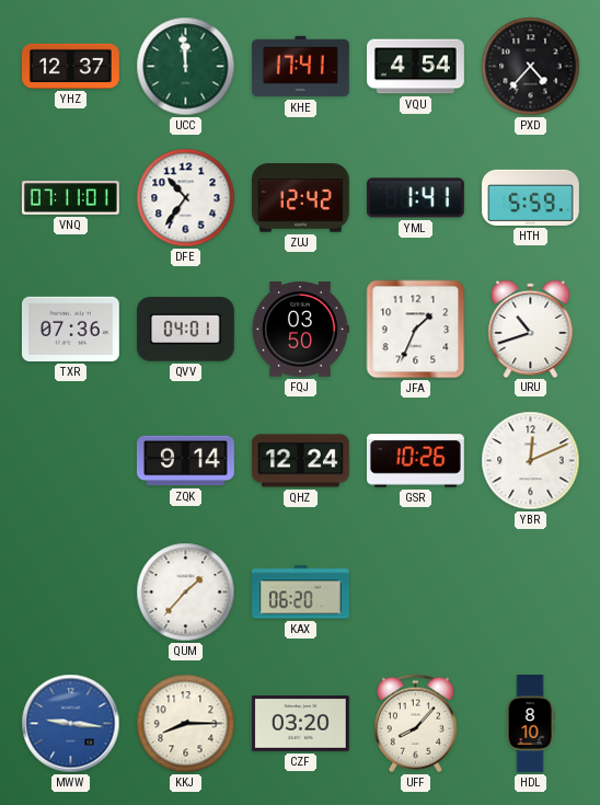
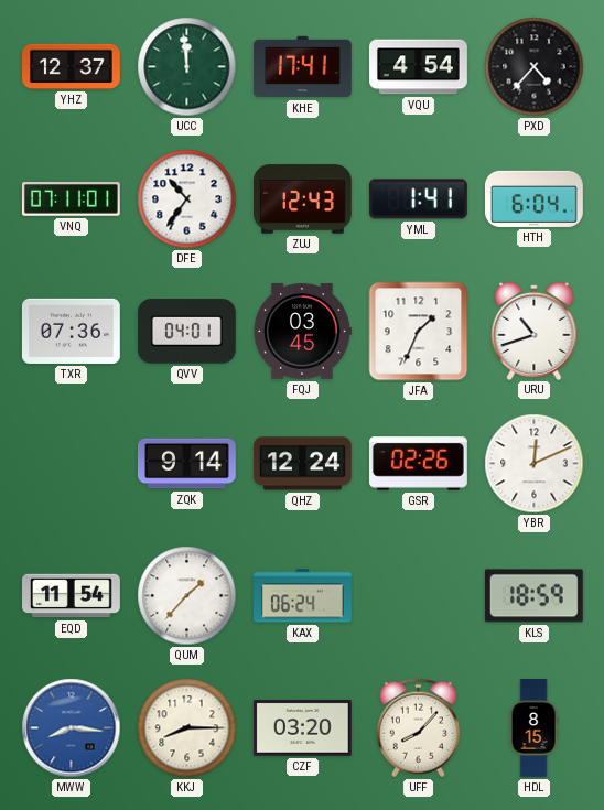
ZUJ: 12:42 -> 12:43 (303, 199)
HTH: 5:59 -> 6:04 (535, 198)
FQJ: 03:50 -> 03:45 (302, 332)
GSR: 10:26 -> 02:26 (419, 464)
EQD: none -> 11:54 (72, 596)
KAX: 06:20 -> 06:24 (303, 596)
KLS: none -> 18:59 (533, 596)
MWW: 9:16 -> 8:16 (72, 728)
HDL: 8:10 -> 8:15 (533, 728)
